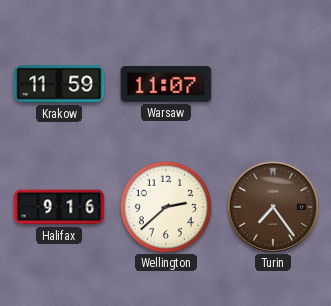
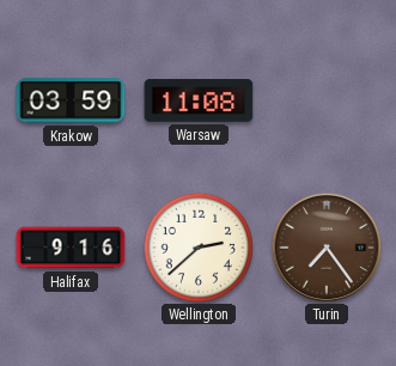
Krakow: 11:59 -> 03:59 (71, 100)
Warsaw: 11:07 -> 11:08 (199, 100)
